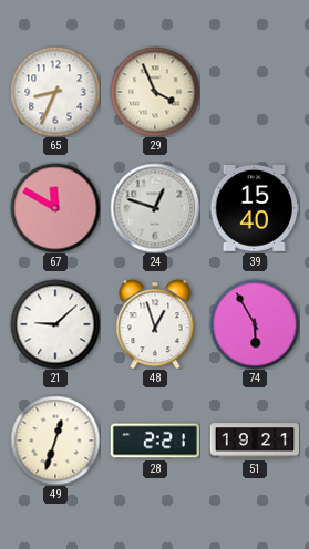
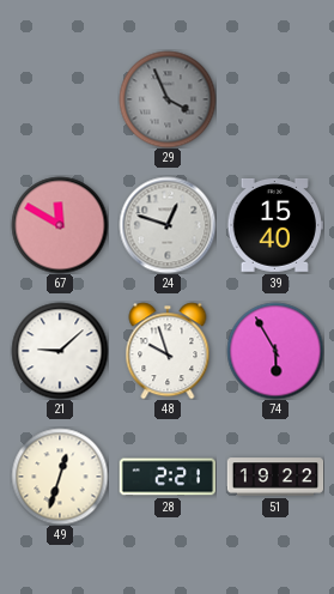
65: 8:34 -> none (55, 92)
29 dial: cream -> grey (168, 99)
48: 12:57 -> 9:57 (168, 351)
51: 19:21 -> 19:22 (275, 477)
